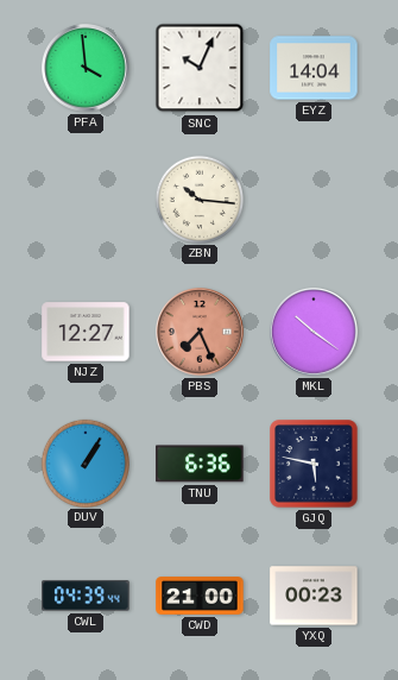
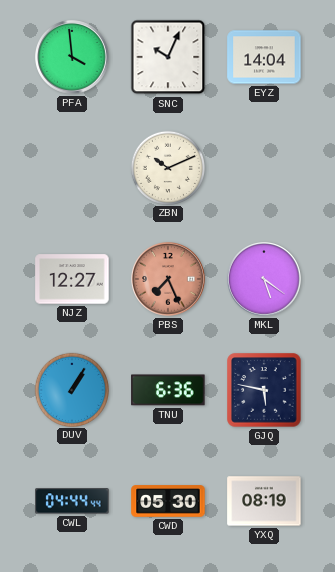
ZBN: 10:16 -> 10:11 (167, 167)
MKL: 10:21 -> 5:21 (264, 279)
CWL: 04:39 -> 04:44 (72, 501)
CWD: 21:00 -> 05:30 (168, 501)
YXQ: 00:23 -> 08:19 (264, 501)
